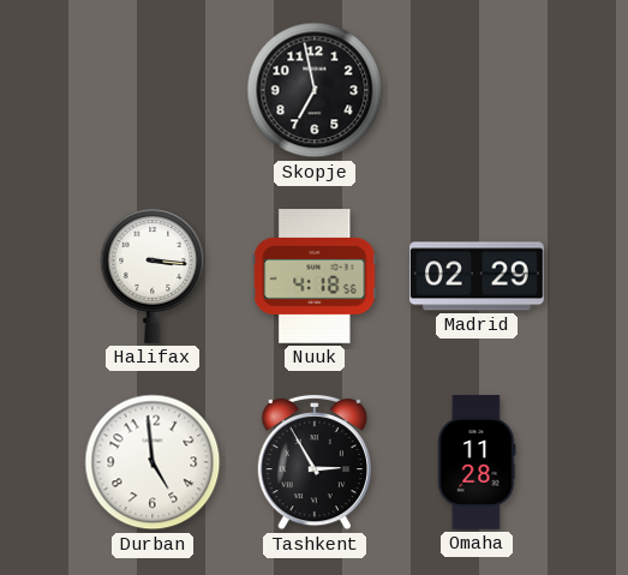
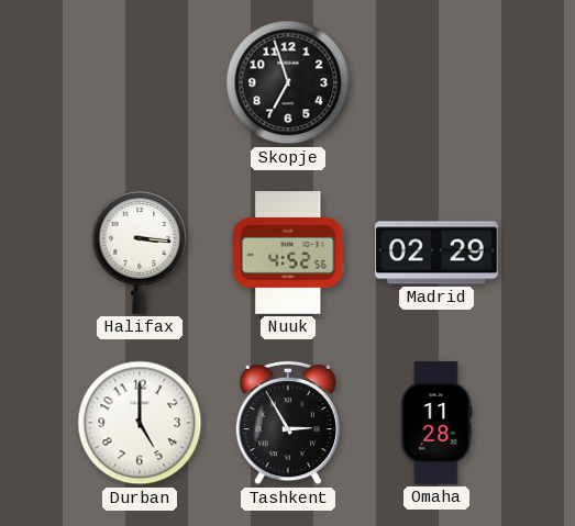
Skopje: 6:58 -> 6:57 (288, 82)
Nuuk: 4:18 -> 4:52 (288, 254)
Durban: 4:59 -> 5:00 (140, 423)
